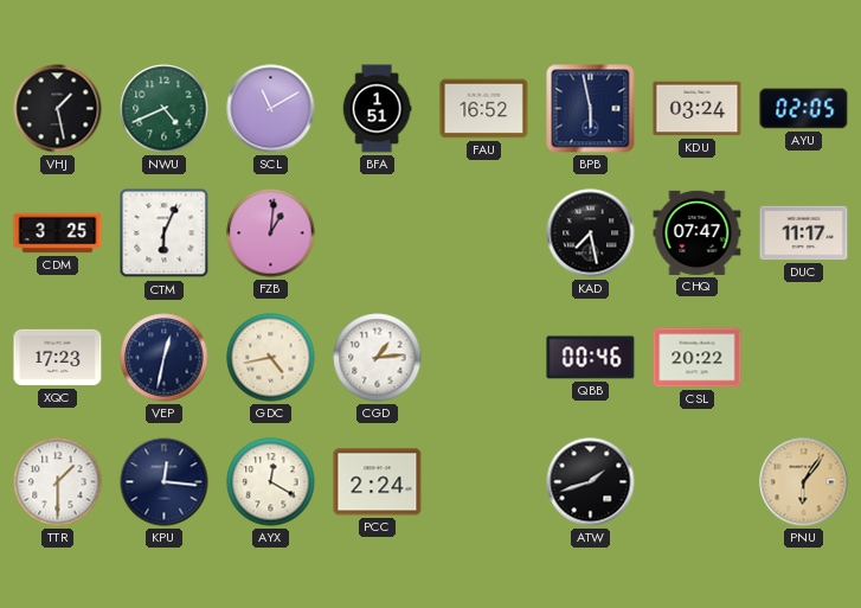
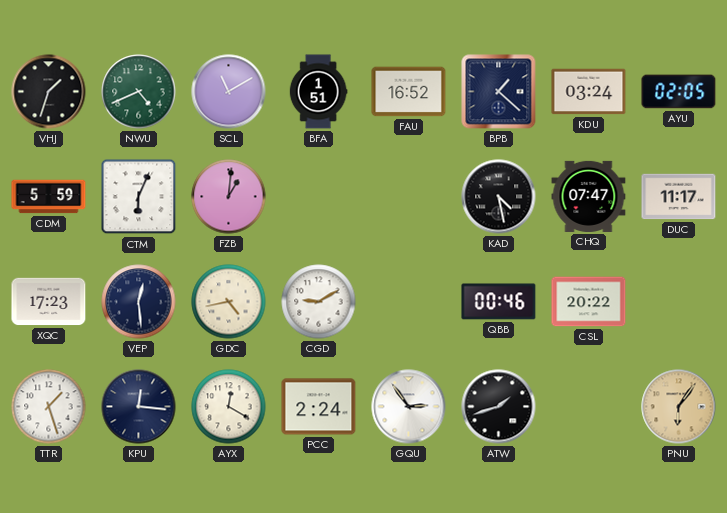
VHJ: 1:28 -> 1:33 (49, 92)
BPB: 5:58 -> 1:22 (499, 92)
CDM: 3:25 -> 5:59 (49, 197)
KAD: 7:28 -> 4:28 (499, 197)
VEP: 12:32 -> 12:29 (139, 302)
CGD: 1:14 -> 9:10 (319, 302)
TTR: 1:30 -> 1:27 (49, 407)
GQU: none -> 2:54 (409, 407)
